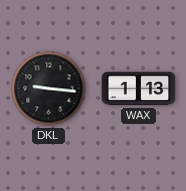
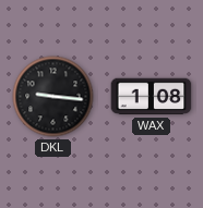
WAX: 1:13 -> 1:08 (152, 97)
